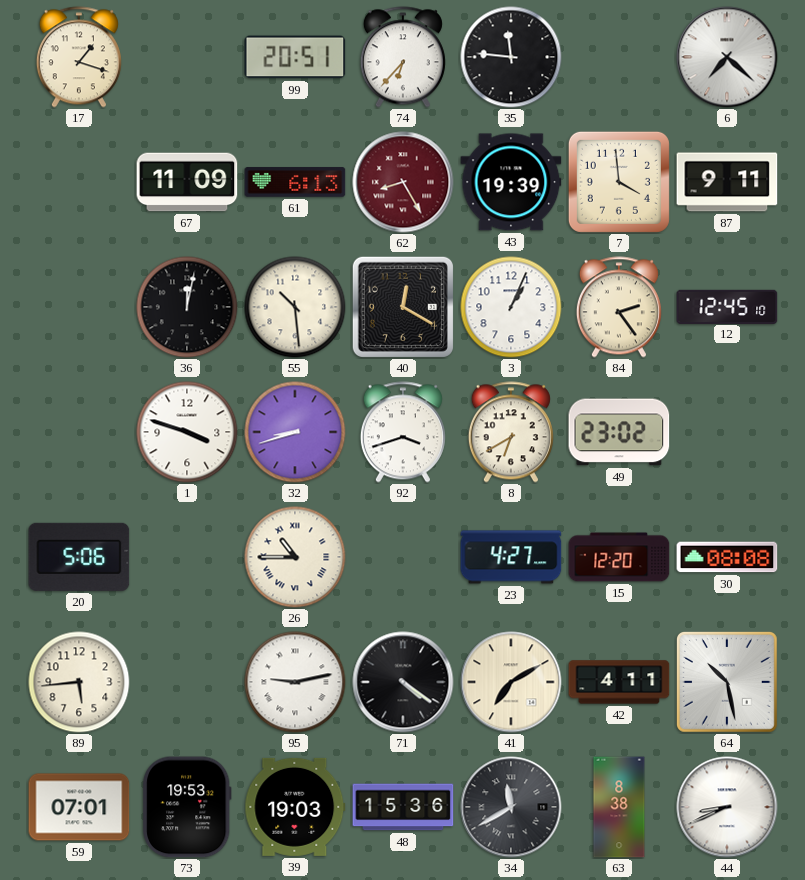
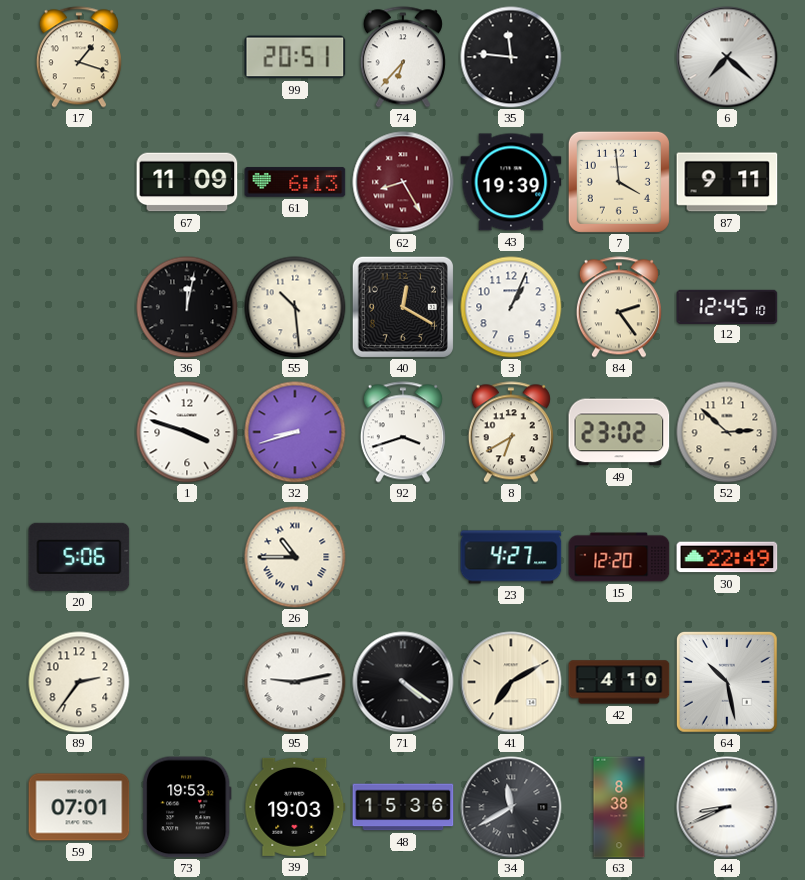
52: none -> 2:52 (727, 432)
30: 08:08 -> 22:49 (727, 557)
89: 5:44 -> 2:36 (79, 682)
42: 4:11 -> 4:10 (619, 682)
